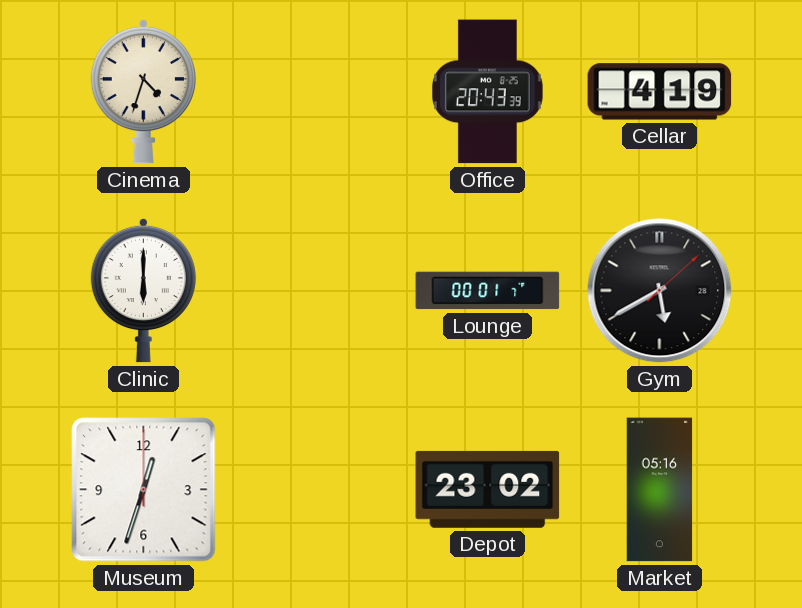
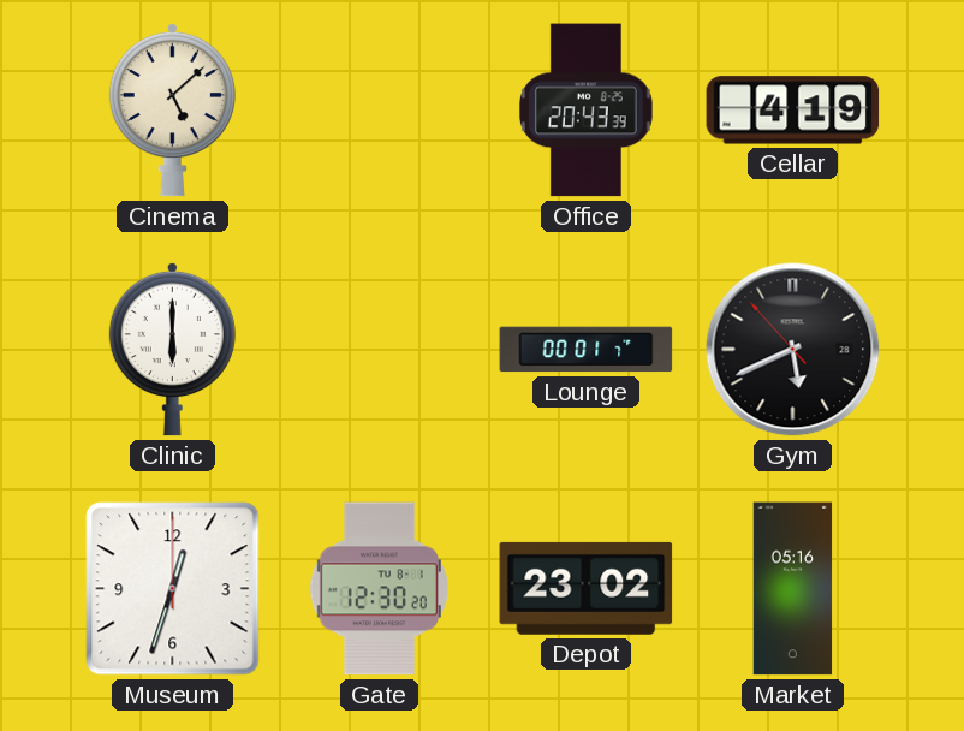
Cinema: 4:33 -> 5:08 (172, 109)
Gym: 5:40:08 -> 5:40:53 (793, 350)
Gate: none -> 12:30 (379, 589)
